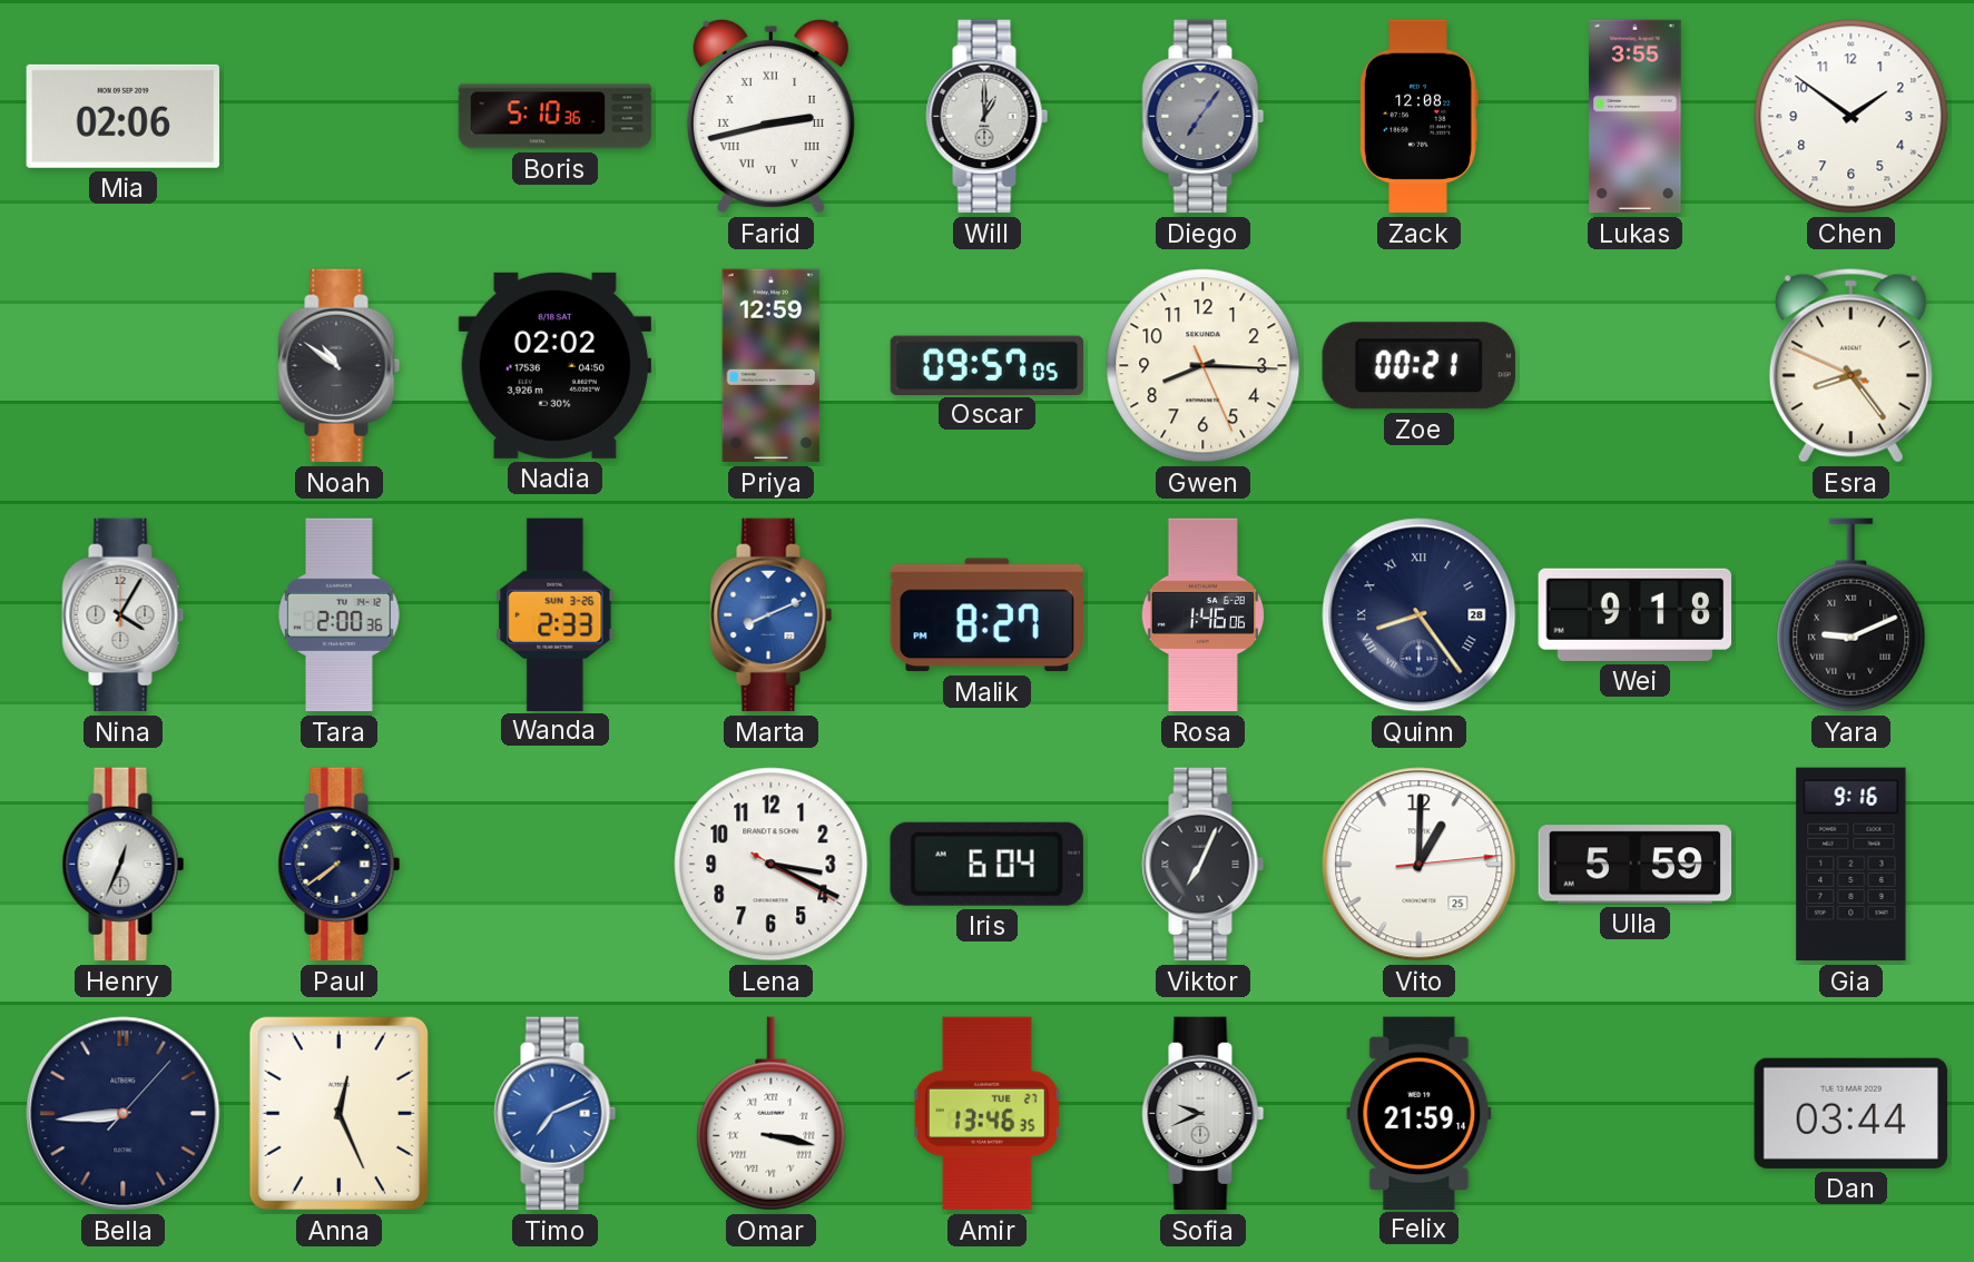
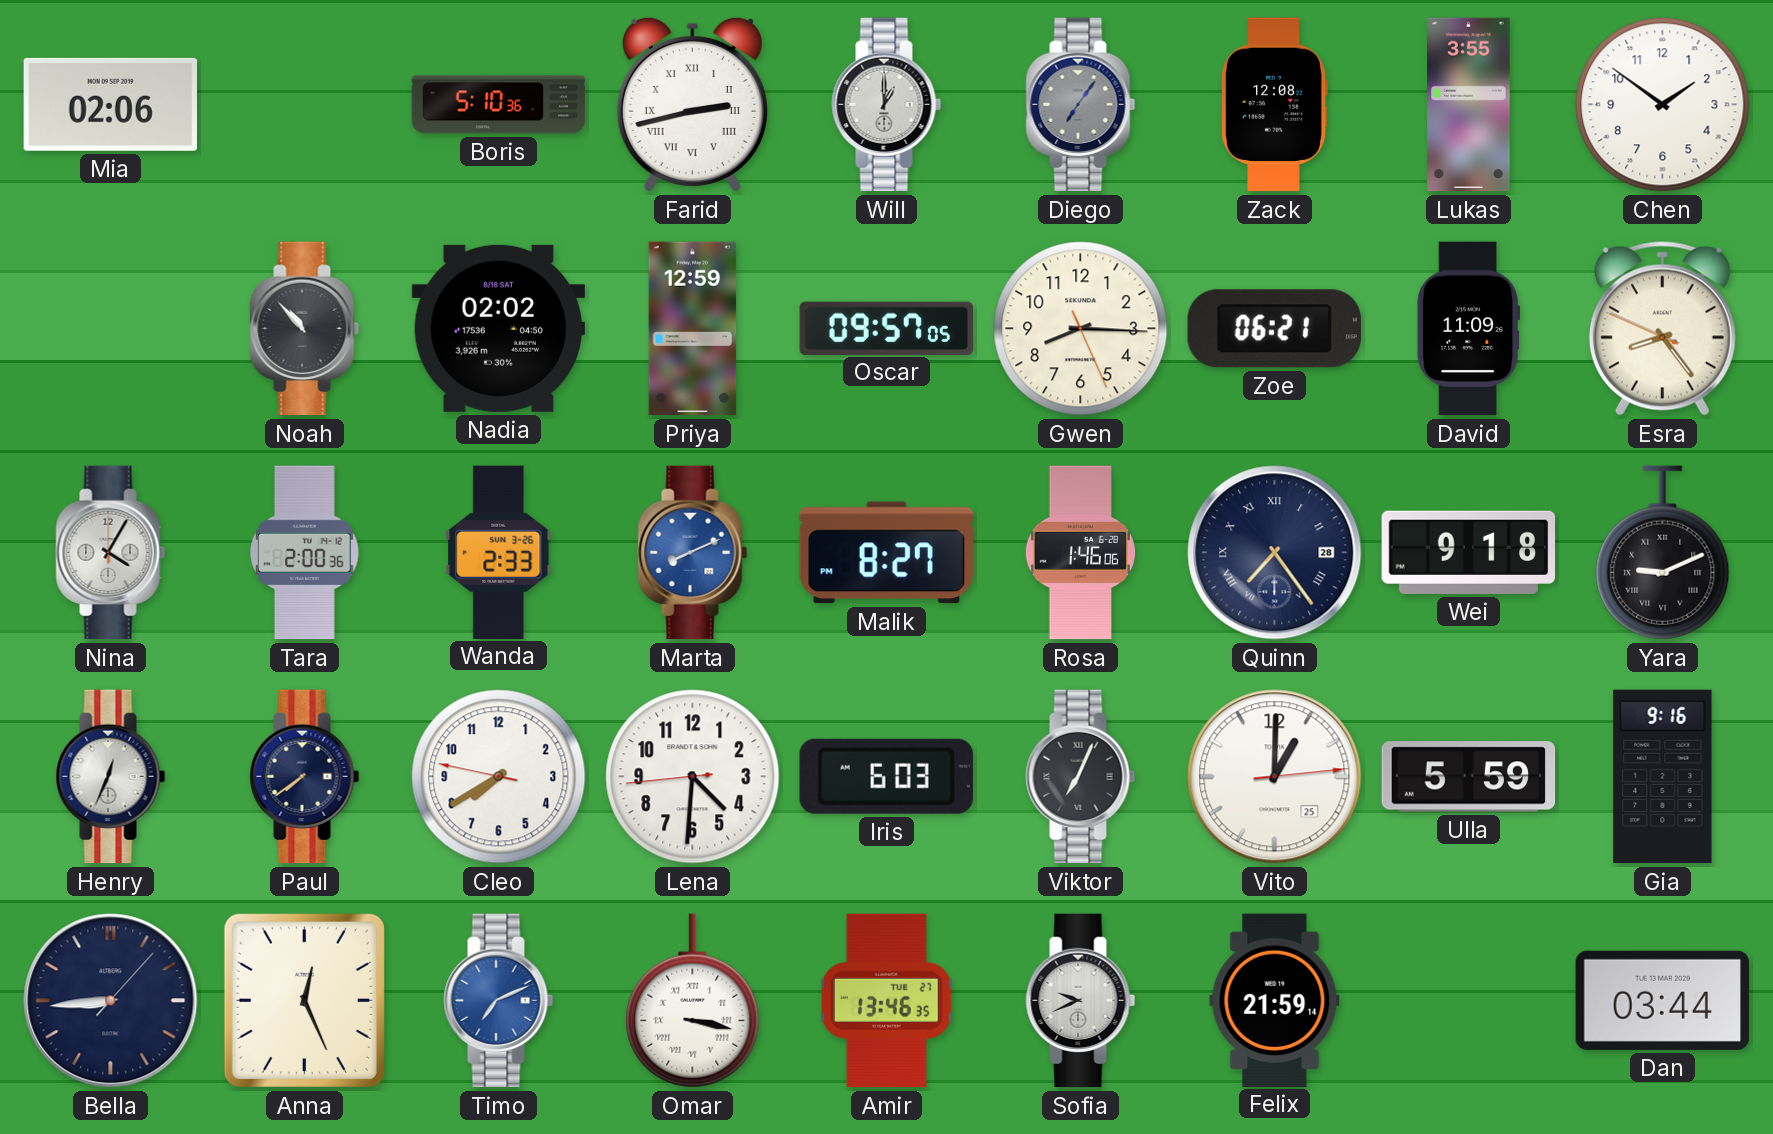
Noah: 10:51 -> 10:53 (305, 329)
Zoe: 00:21 -> 06:21 (1274, 329)
David: none -> 11:09 (1468, 329)
Quinn: 8:24 -> 7:24 (1275, 553)
Cleo: none -> 7:39 (499, 777)
Lena: 3:19 -> 4:30 (693, 777)
Iris: 6:04 -> 6:03 (886, 776)
